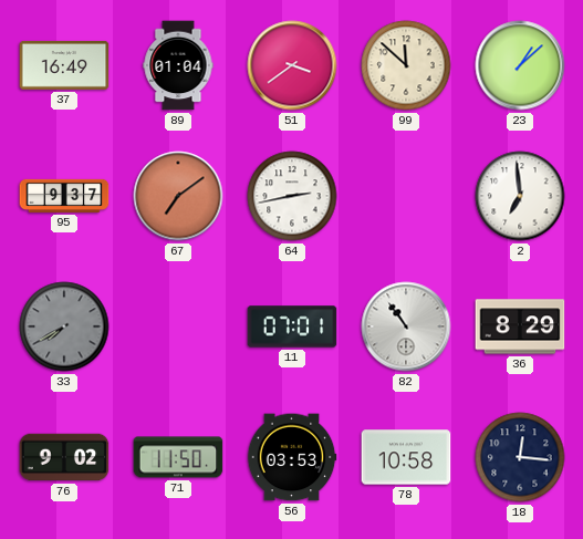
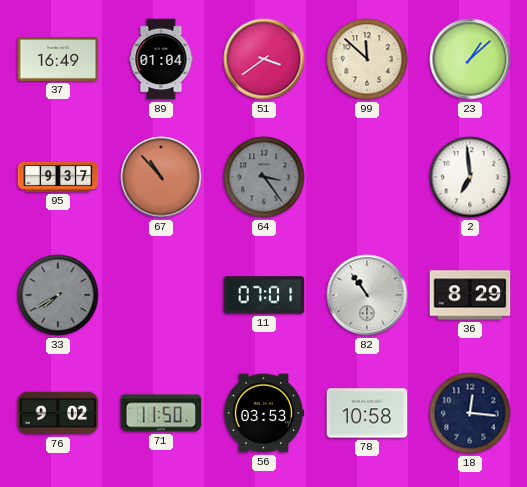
67: 7:09 -> 10:53 (161, 177)
64: 2:43 -> 3:24 (264, 177)
64 dial: white -> grey (264, 177)
